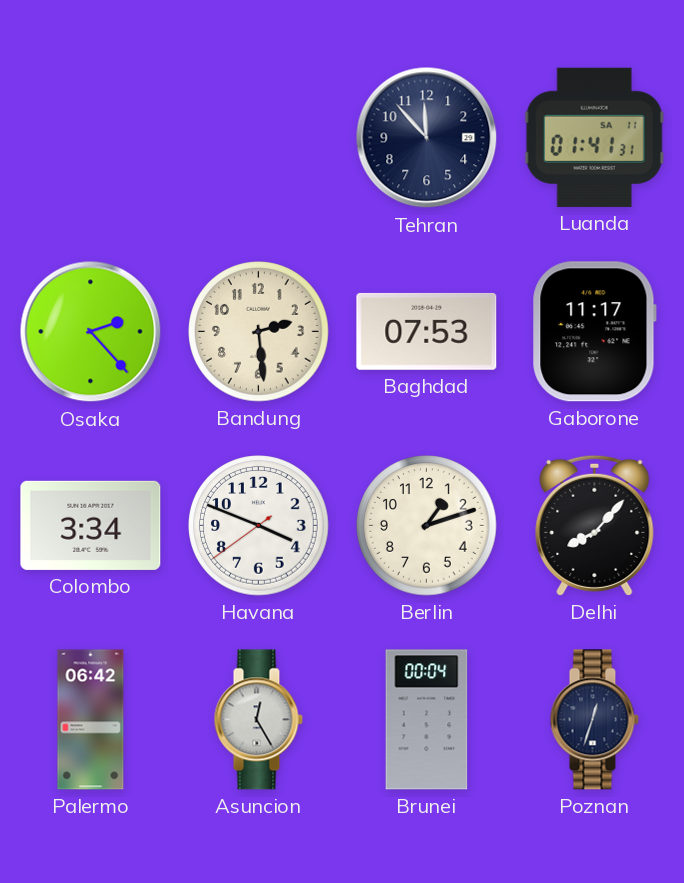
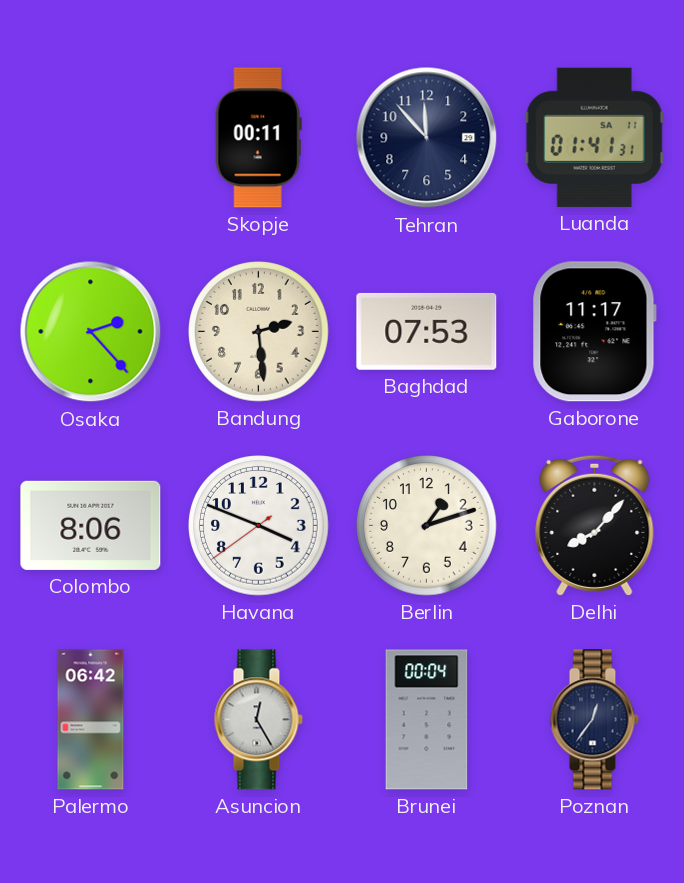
Skopje: none -> 00:11 (258, 138)
Colombo: 3:34 -> 8:06 (91, 525)
Poznan: 12:33 -> 12:36 (594, 720)
